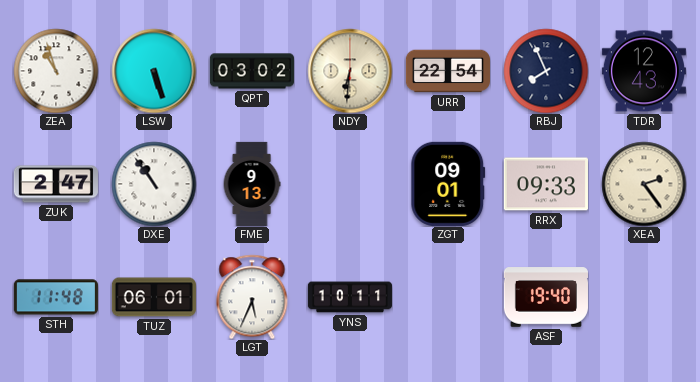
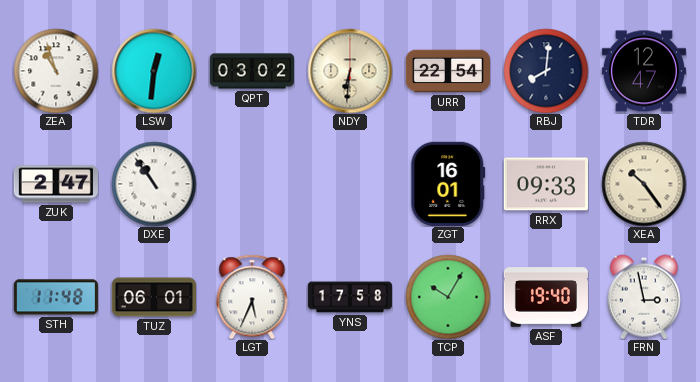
LSW: 5:27 -> 12:31 (154, 71)
RBJ: 7:56 -> 8:01 (546, 71)
TDR: 12:43 -> 12:47 (644, 71)
FME: 9:13 -> none (252, 184)
ZGT: 09:01 -> 16:01 (448, 184)
XEA: 2:24 -> 10:24 (644, 184)
YNS: 10:11 -> 17:58 (349, 297)
TCP: none -> 10:05 (448, 297)
FRN: none -> 2:58 (644, 297)
